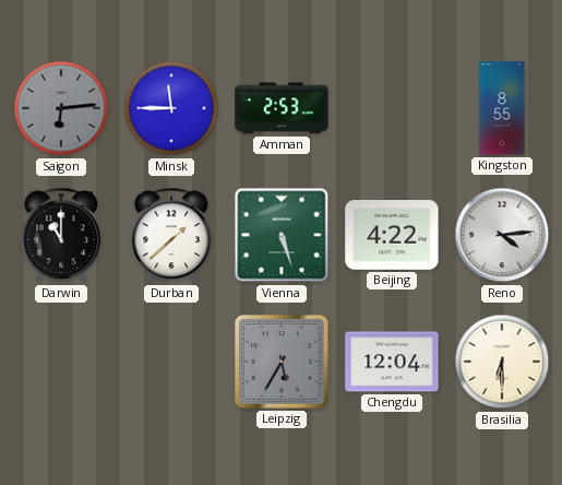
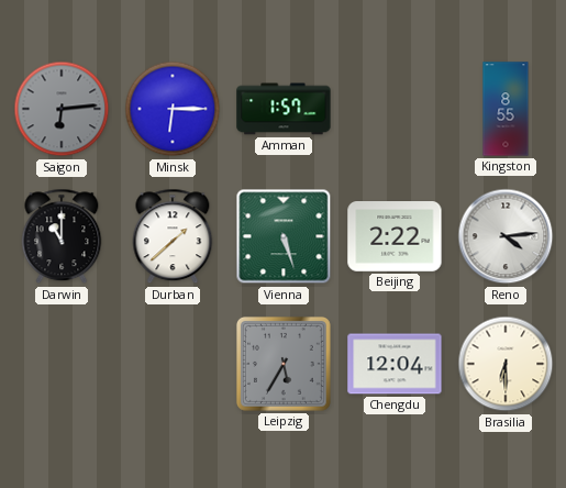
Minsk: 11:45 -> 6:15 (173, 109)
Amman: 2:53 -> 1:57 (284, 109)
Beijing: 4:22 -> 2:22 (395, 237)
